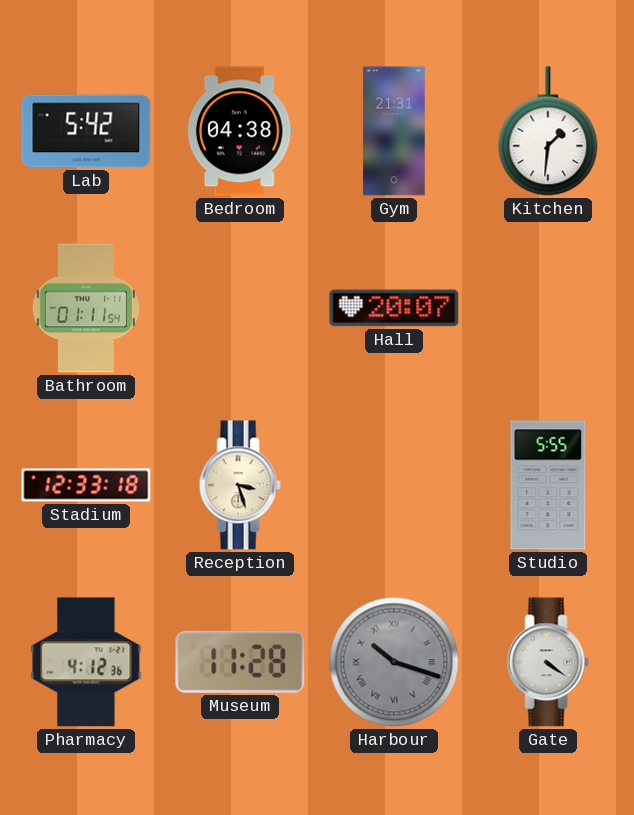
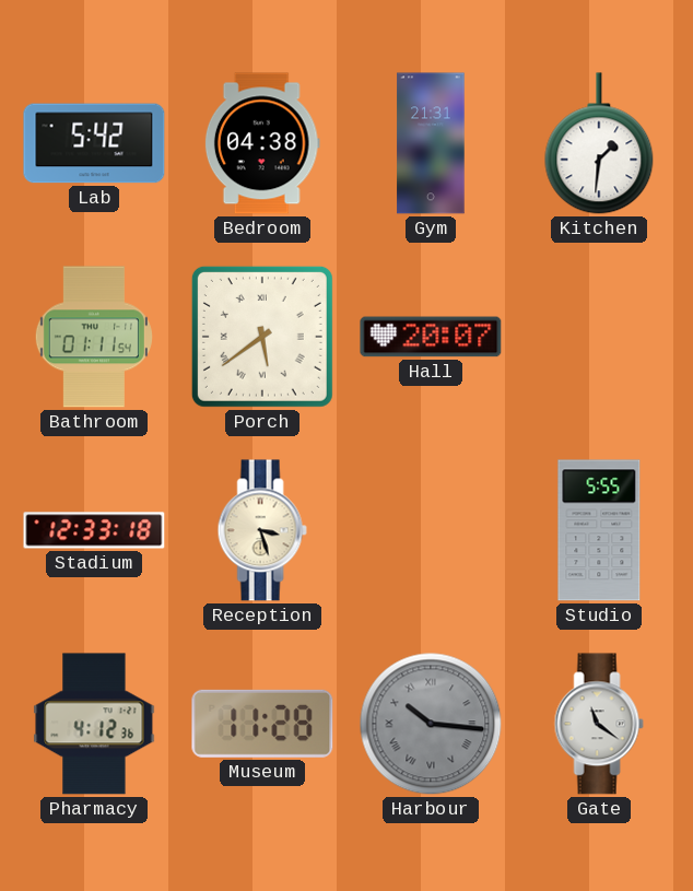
Porch: none -> 5:39 (262, 337)
Harbour: 10:18 -> 10:16 (431, 724)
Gate: 4:21 -> 11:21 (599, 724)
